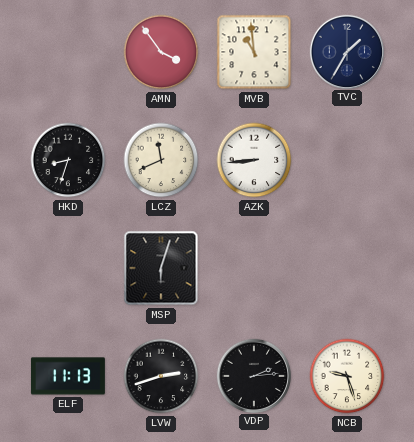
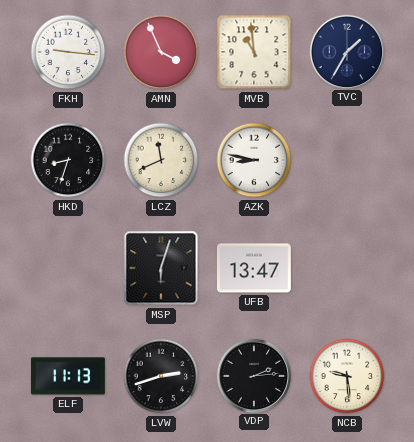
FKH: none -> 9:16 (68, 52)
AMN: 3:54 -> 3:56 (161, 52)
AZK: 8:44 -> 8:47 (254, 160)
UFB: none -> 13:47 (254, 268)
NCB: 9:27 -> 9:29 (347, 376)
